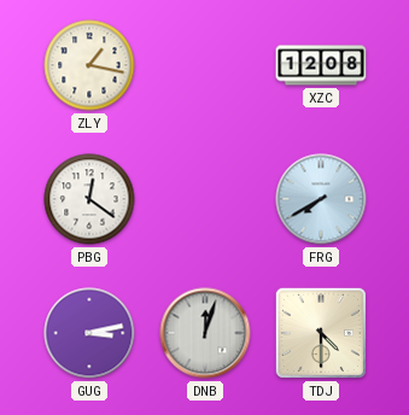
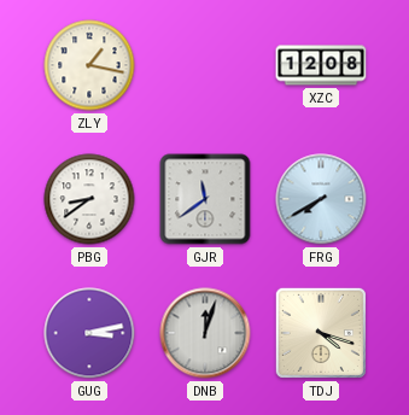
PBG: 12:21 -> 8:39 (89, 199)
GJR: none -> 11:39 (205, 199)
TDJ: 4:30 -> 4:18 (321, 333)
